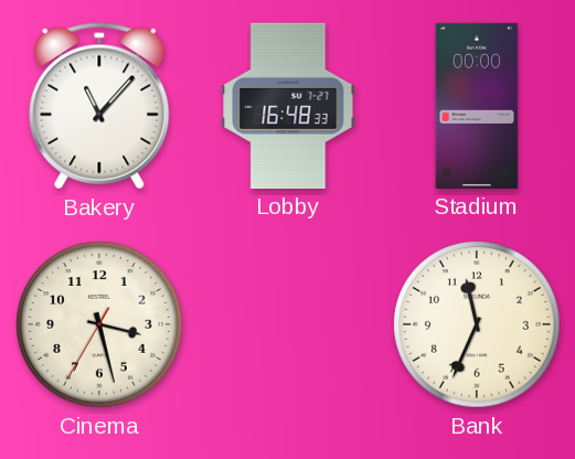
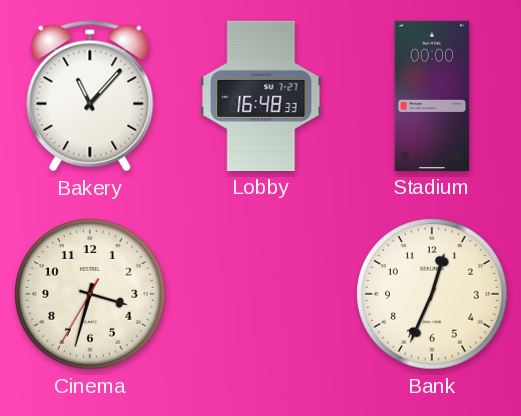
Cinema: 3:27 -> 3:32 (90, 294)
Bank: 11:34 -> 12:34 (432, 294)
